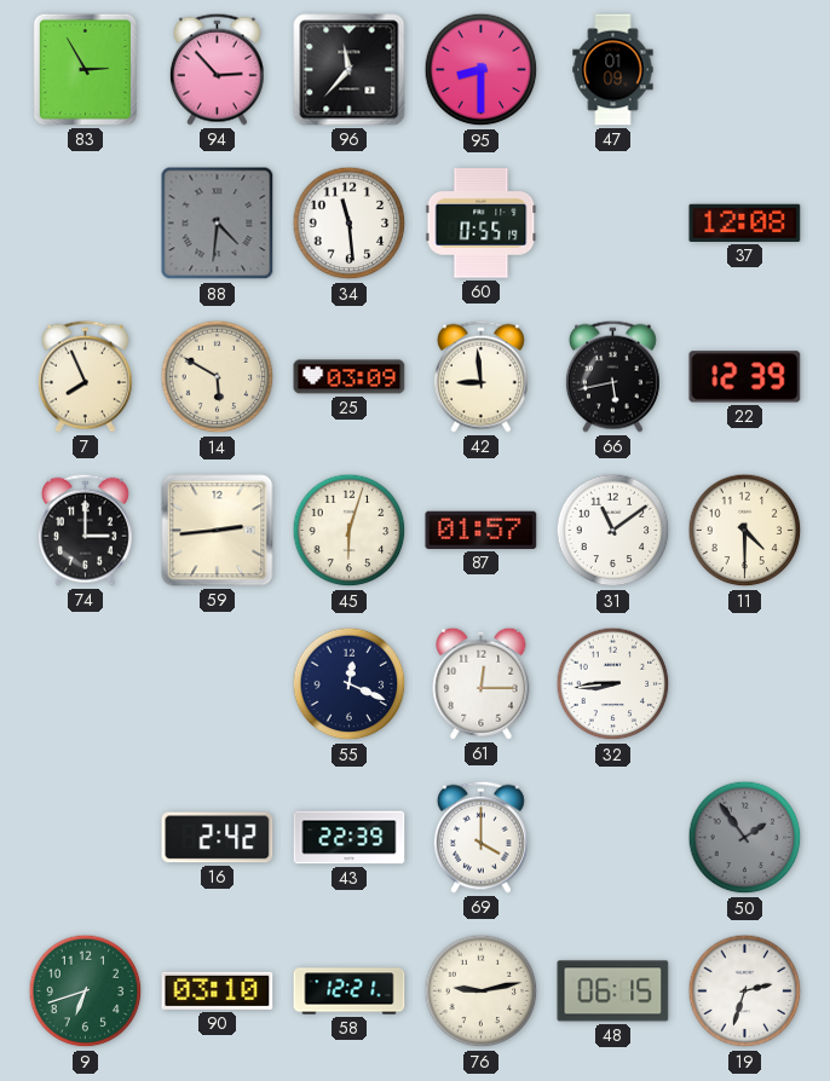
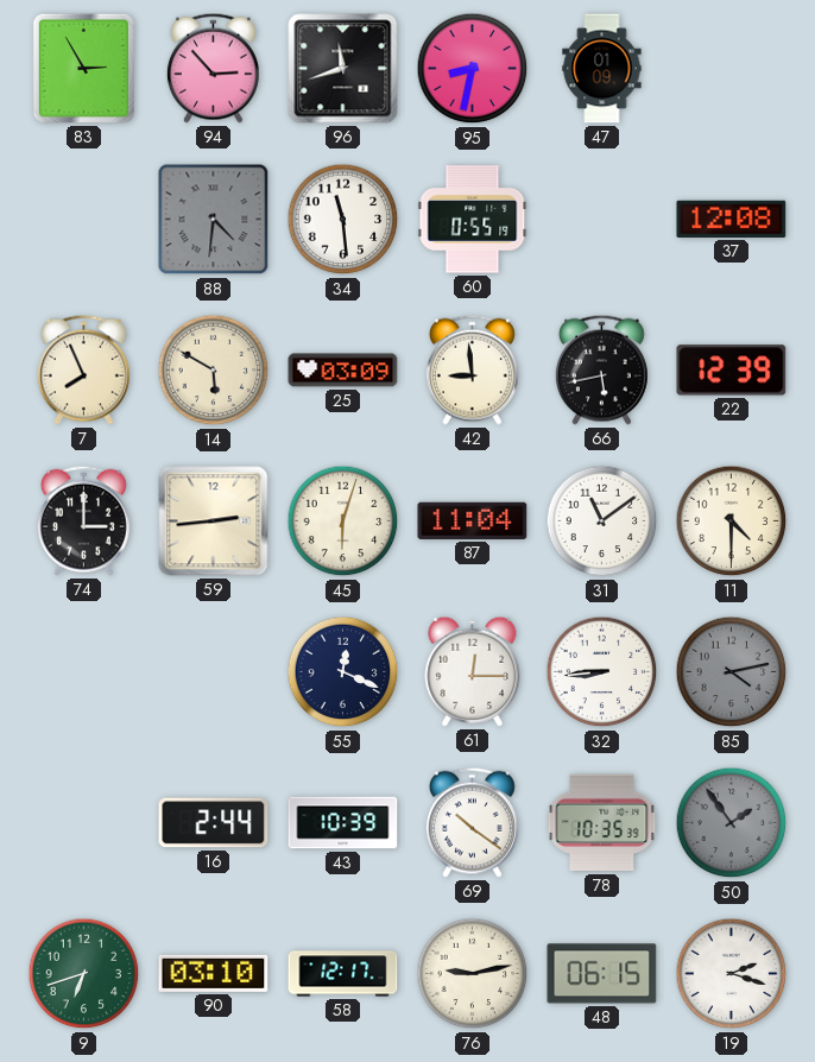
96: 11:37 -> 11:42 (343, 69)
95: 8:30 -> 8:32 (473, 69)
87: 01:57 -> 11:04 (473, 520)
85: none -> 4:13 (732, 672)
16: 2:42 -> 2:44 (214, 823)
43: 22:39 -> 10:39 (343, 823)
69: 4:00 -> 10:21 (472, 822)
78: none -> 10:35 (602, 823)
58: 12:21 -> 12:17 (343, 974)
19: 2:33 -> 2:18 (732, 974)
